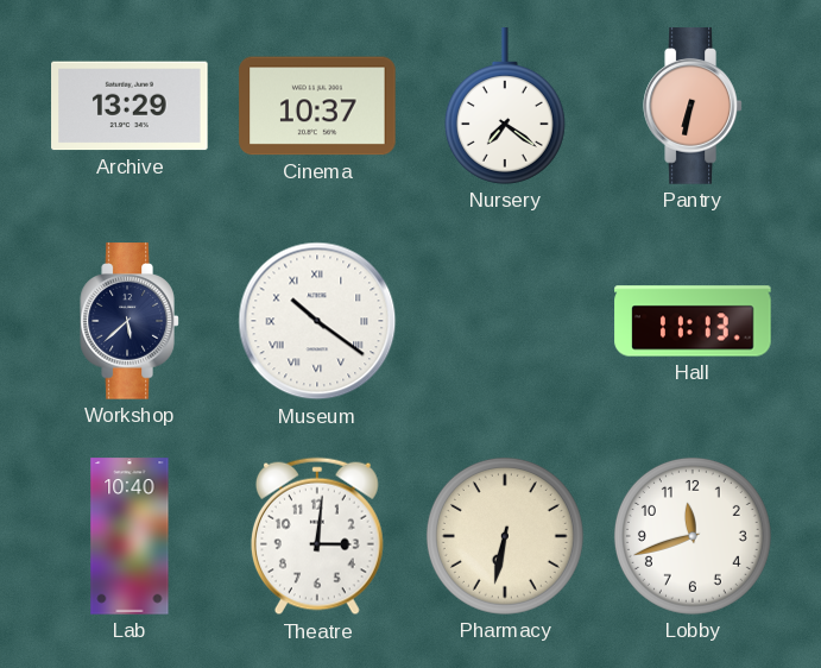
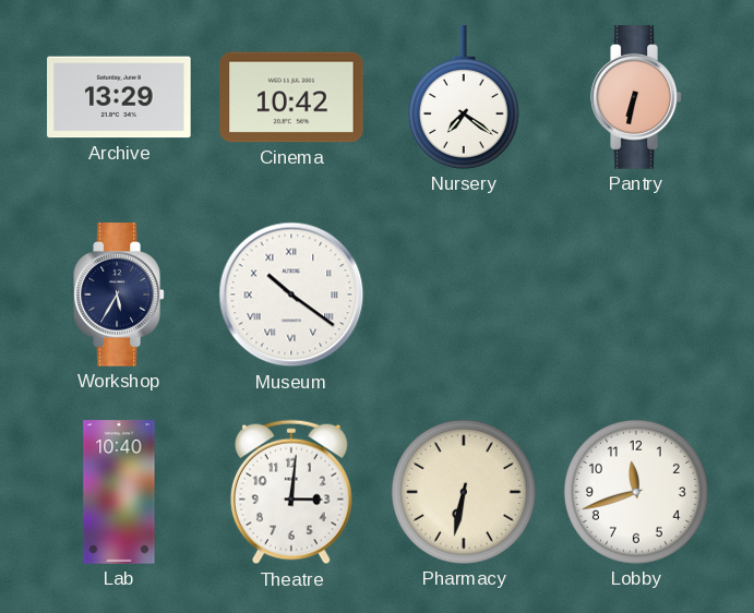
Cinema: 10:37 -> 10:42 (291, 97)
Workshop: 5:38 -> 5:35 (119, 295)
Hall: 11:13 -> none (693, 321)
